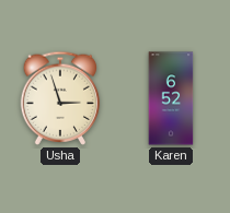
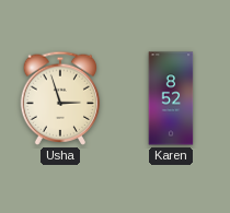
Karen: 6:52 -> 8:52 (171, 98)
